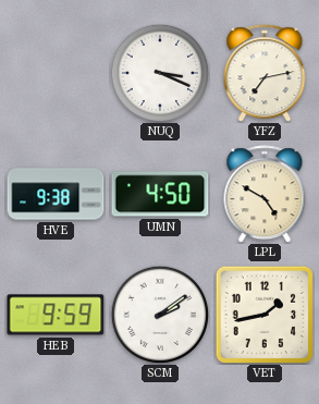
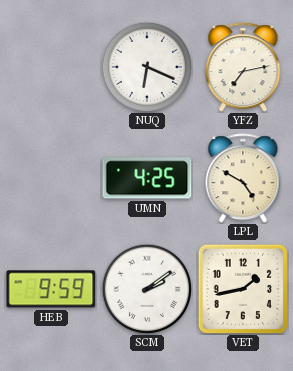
NUQ: 3:19 -> 6:19 (147, 67)
HVE: 9:38 -> none (56, 194)
UMN: 4:50 -> 4:25 (147, 178)
